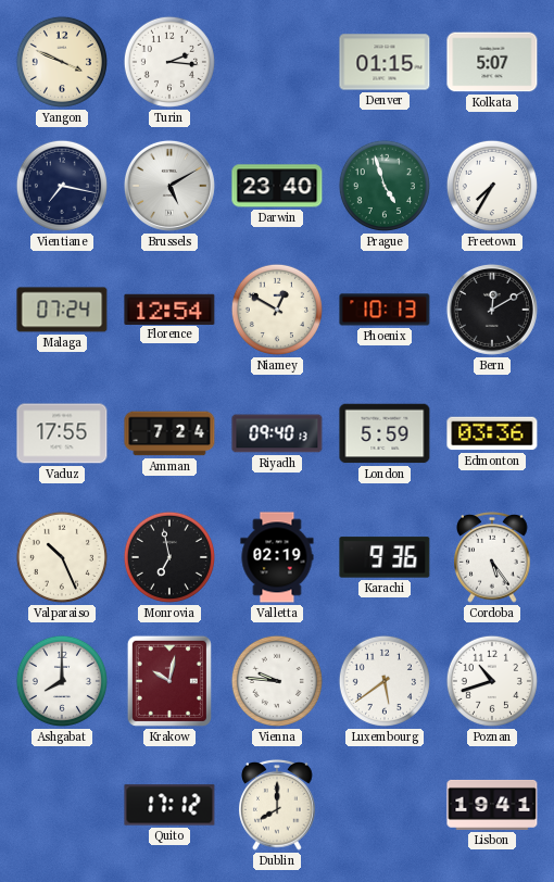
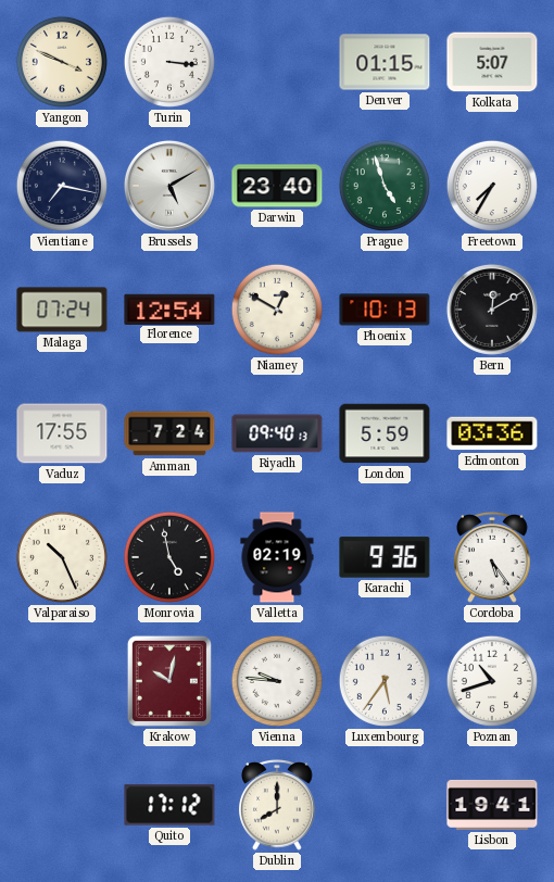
Turin: 2:16 -> 3:16 (169, 62)
Monrovia: 6:58 -> 4:58 (169, 557)
Ashgabat: 8:00 -> none (62, 681)
Luxembourg: 5:39 -> 5:36 (385, 681)
